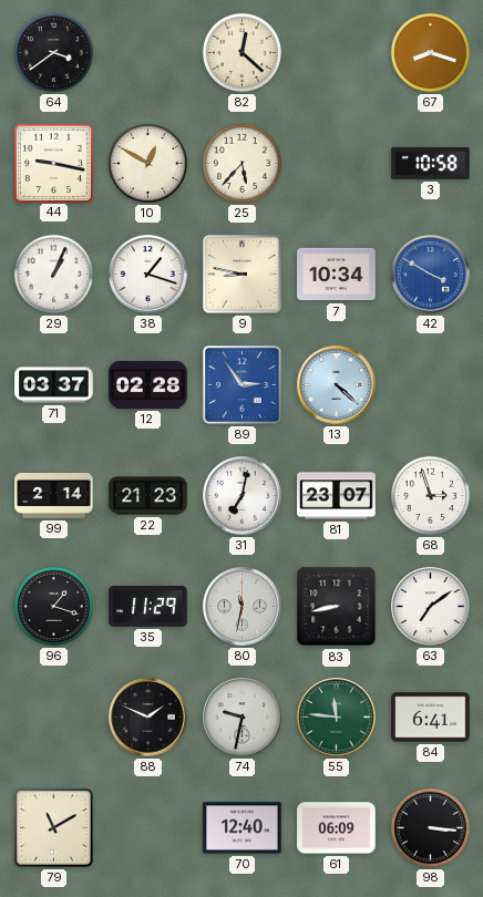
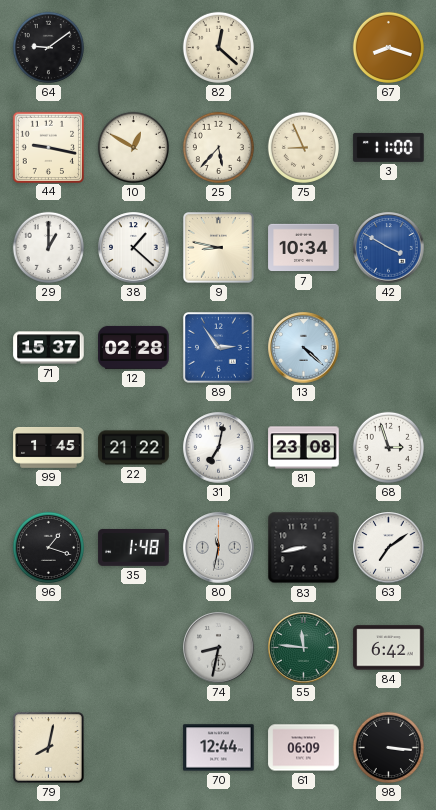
64: 3:39 -> 9:09 (48, 47)
75: none -> 8:56 (303, 147)
3: 10:58 -> 11:00 (389, 147)
29: 1:04 -> 1:00 (48, 247)
38: 1:18 -> 1:22 (134, 248)
71: 03:37 -> 15:37 (49, 348)
99: 2:14 -> 1:45 (49, 447)
22: 21:23 -> 21:22 (134, 448)
81: 23:07 -> 23:08 (304, 448)
35: 11:29 -> 1:48 (134, 547)
88: 1:49 -> none (148, 718)
74: 9:32 -> 8:32 (219, 648)
84: 6:41 -> 6:42 (389, 648)
79: 11:10 -> 8:02 (49, 748)
70: 12:40 -> 12:44 (219, 748)
